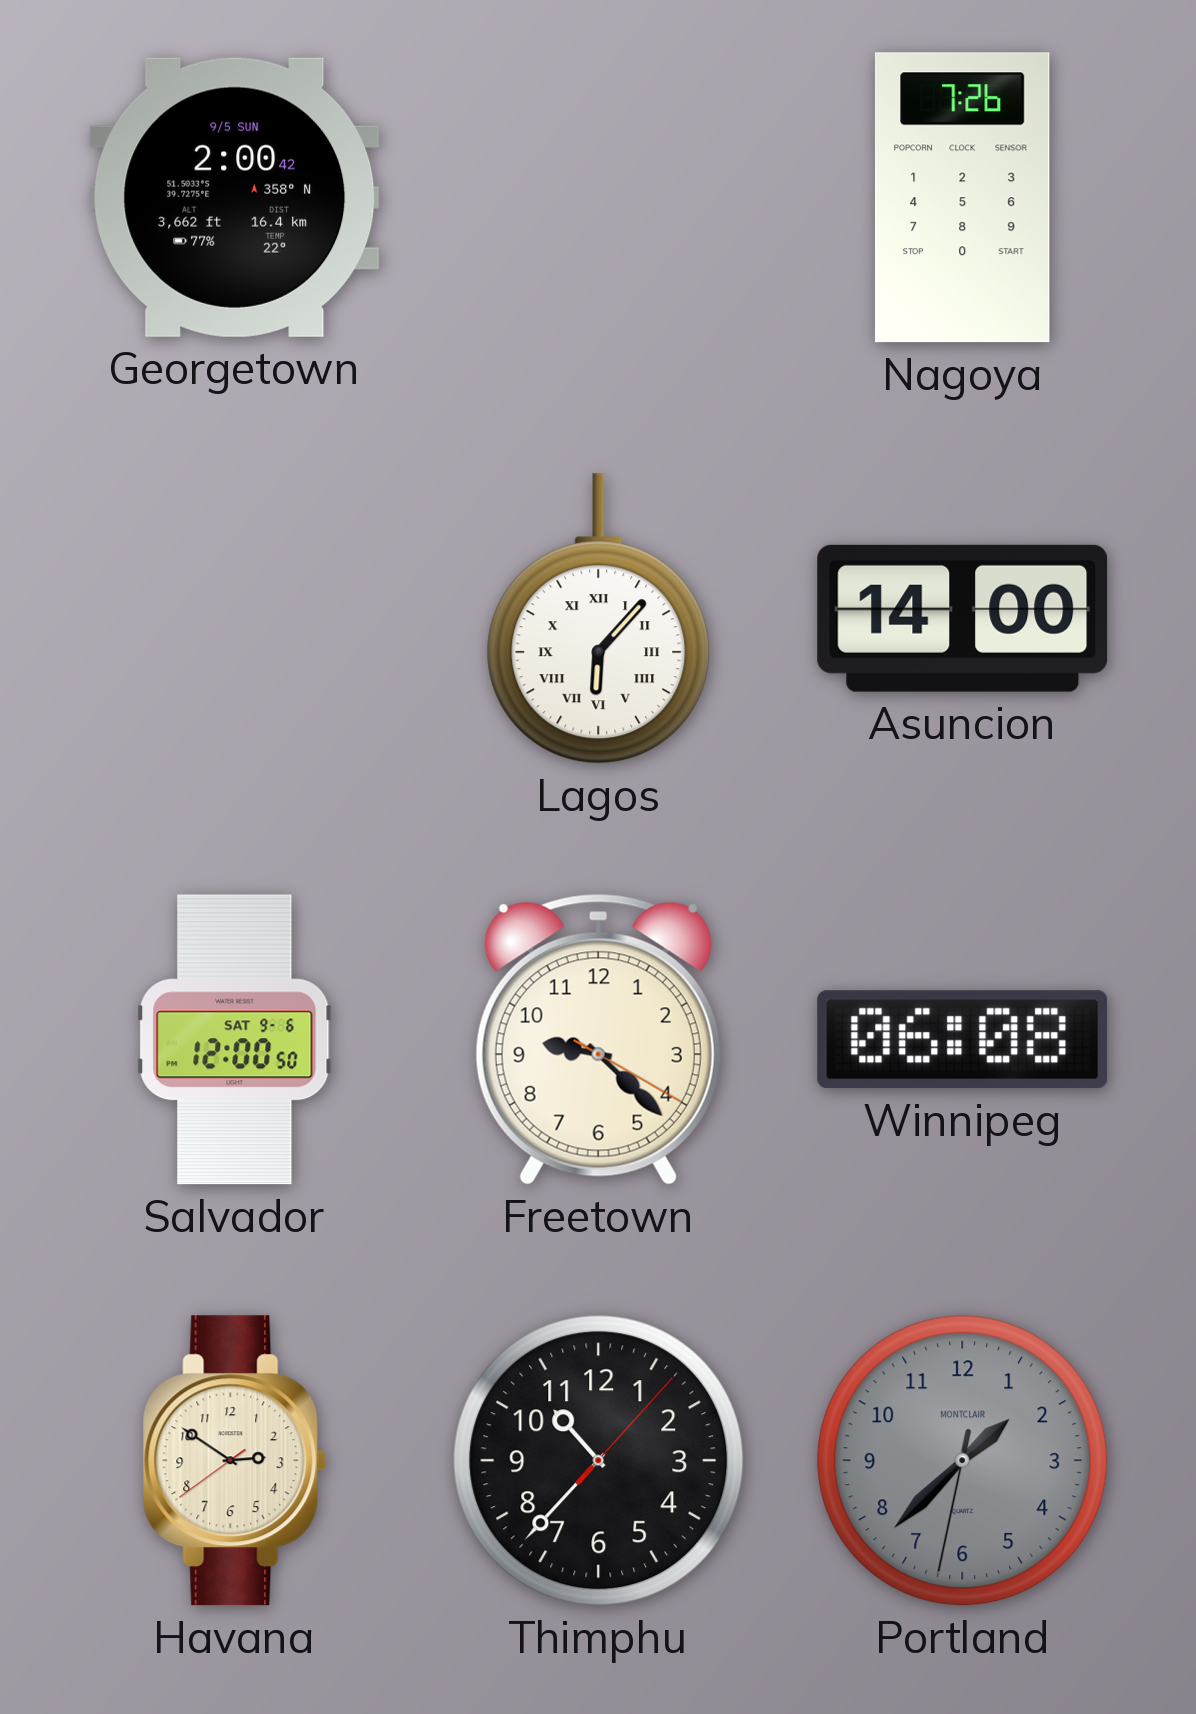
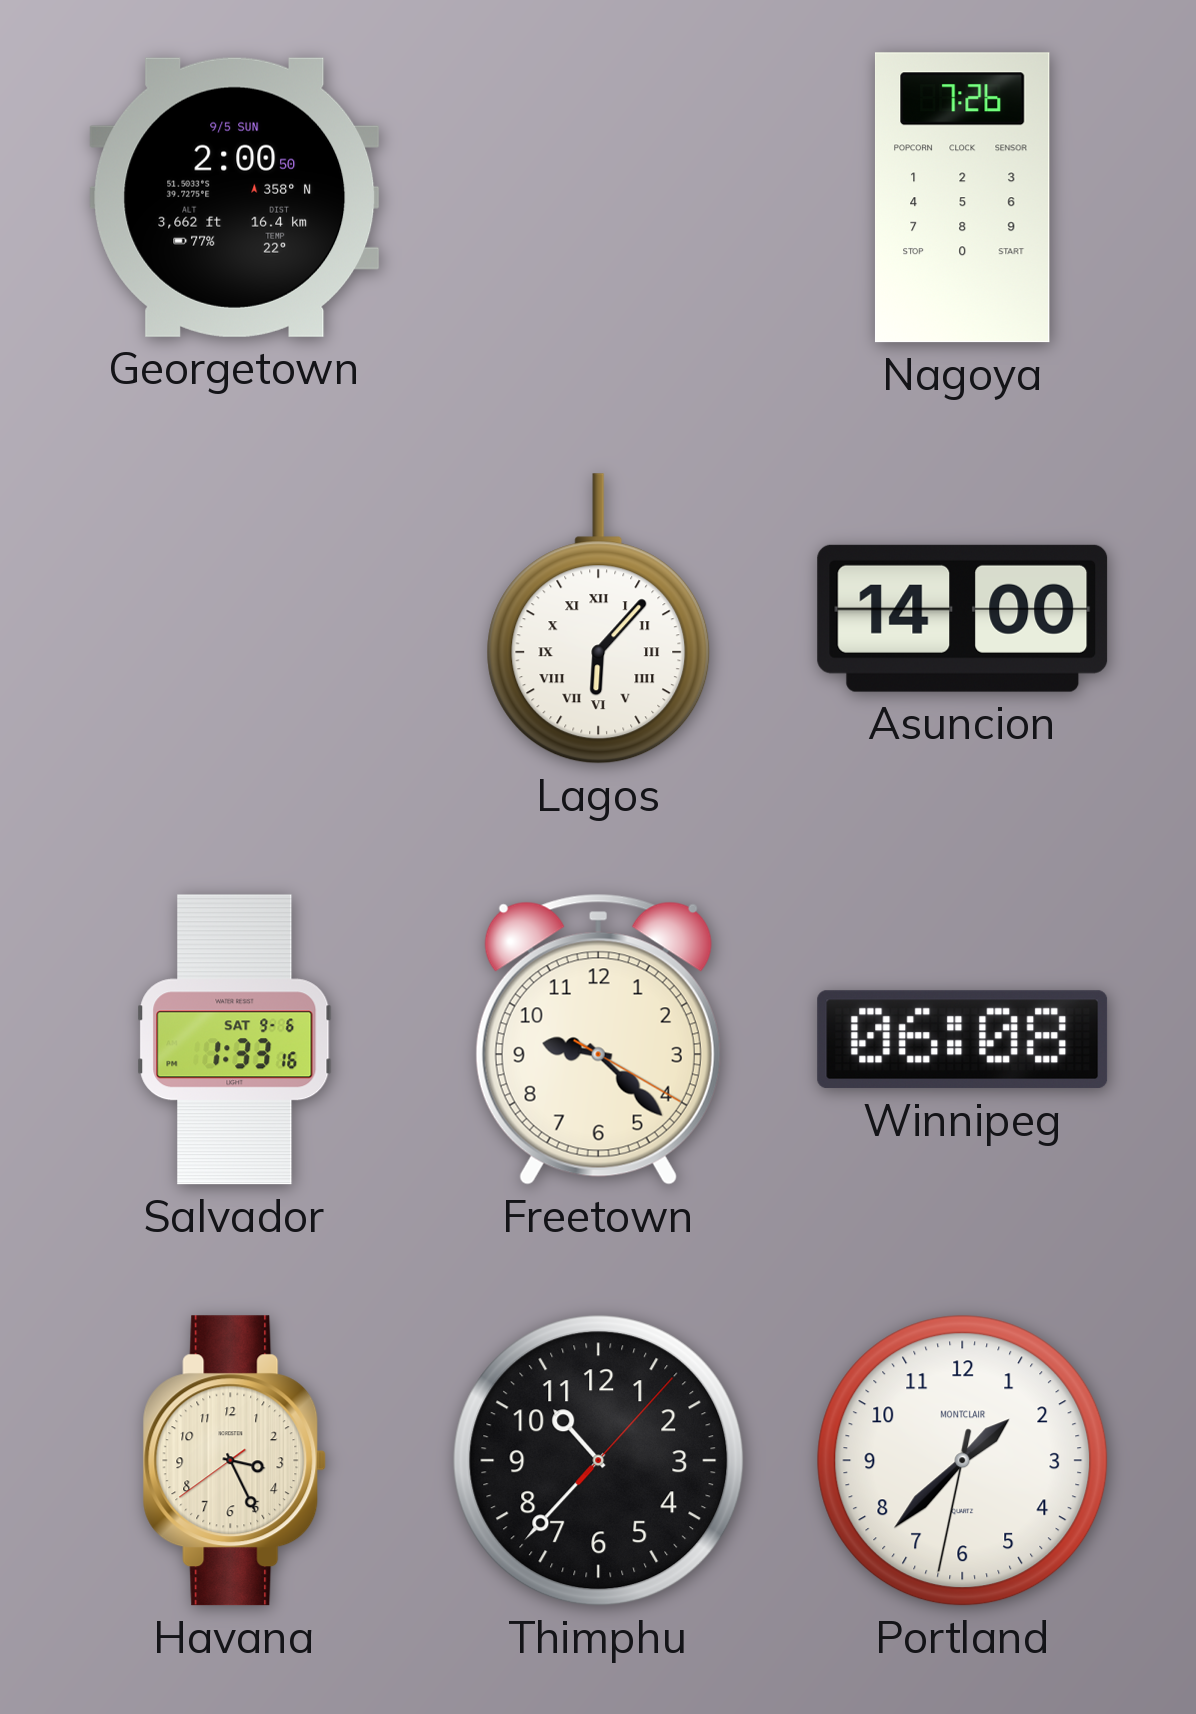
Georgetown: 2:00:42 -> 2:00:50 (235, 197)
Salvador: 12:00 -> 1:33 (235, 1040)
Havana: 2:50 -> 3:25 (235, 1461)
Portland dial: grey -> white (963, 1461)
